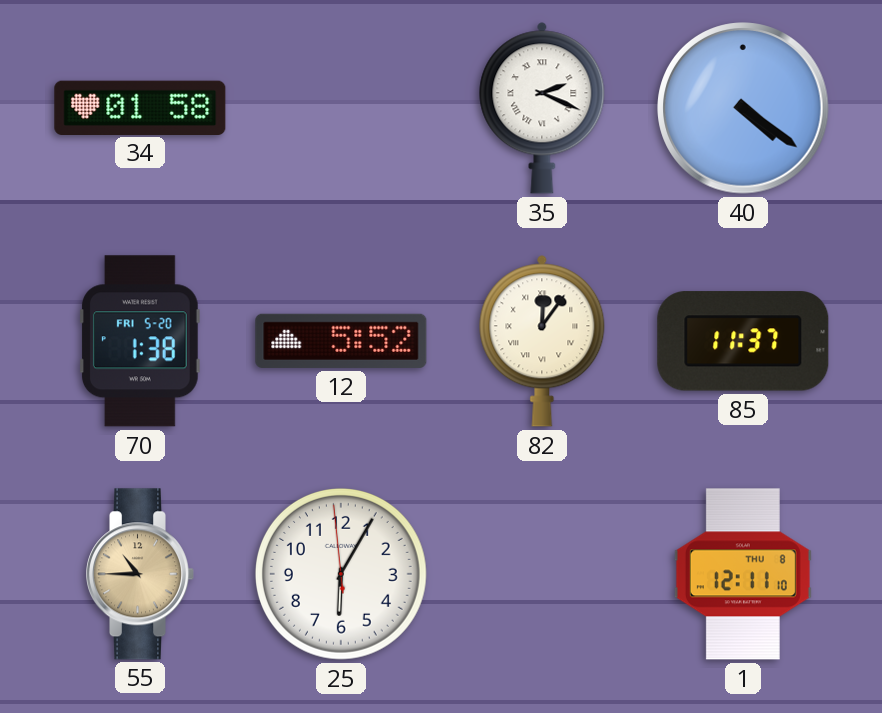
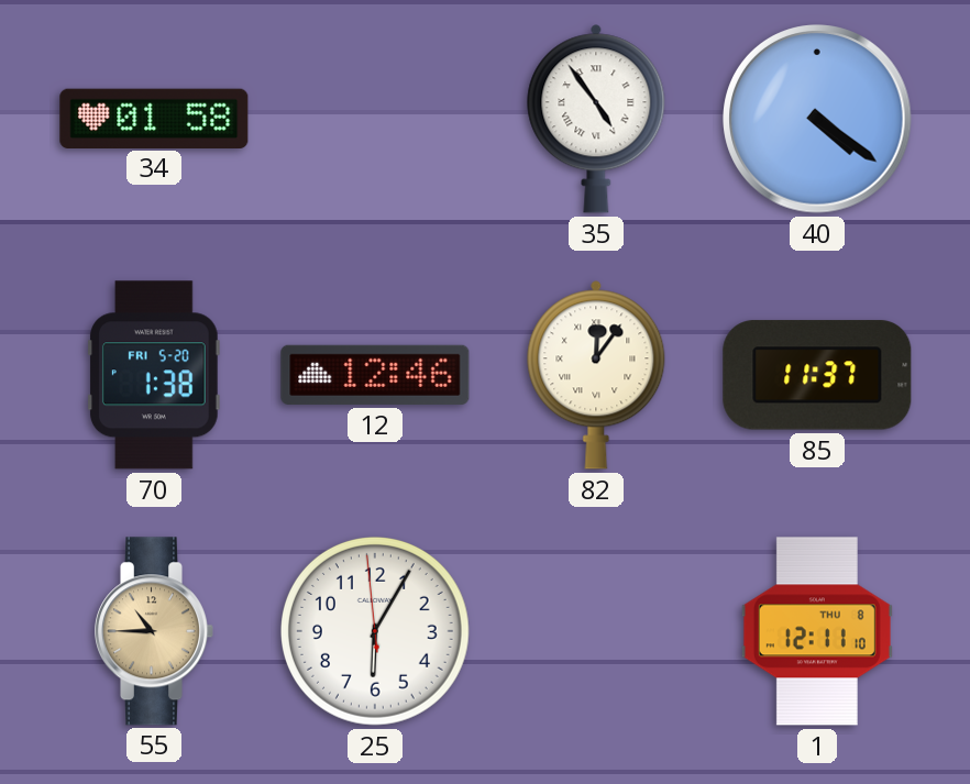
35: 2:19 -> 4:54 (596, 119)
12: 5:52 -> 12:46 (375, 375)
